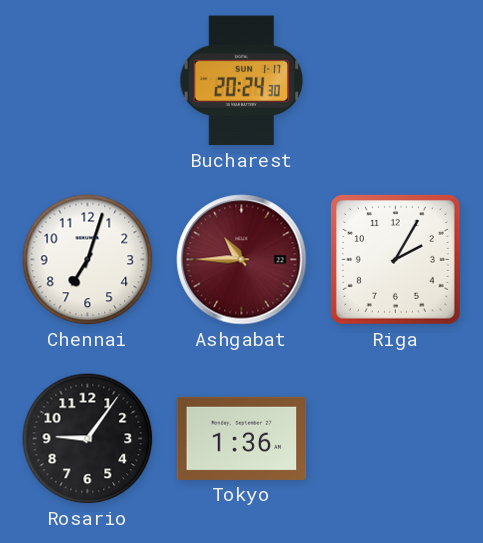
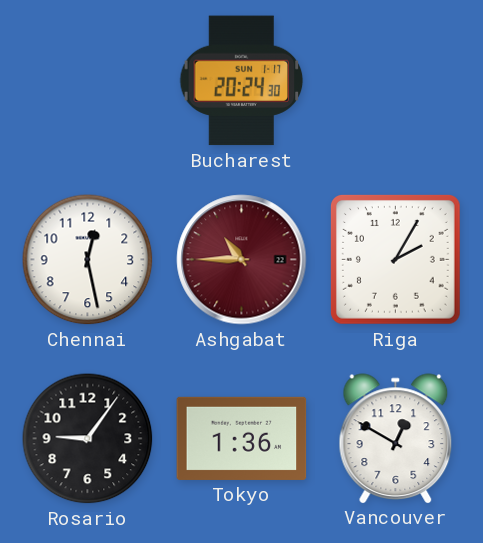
Chennai: 7:03 -> 12:28 (88, 260)
Vancouver: none -> 12:50 (396, 438)
